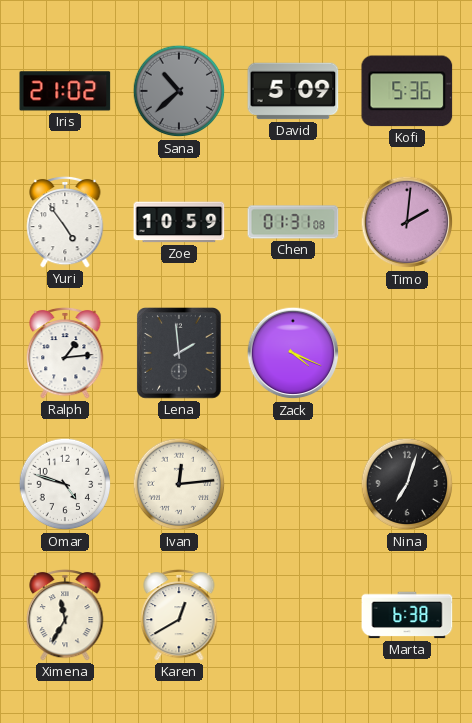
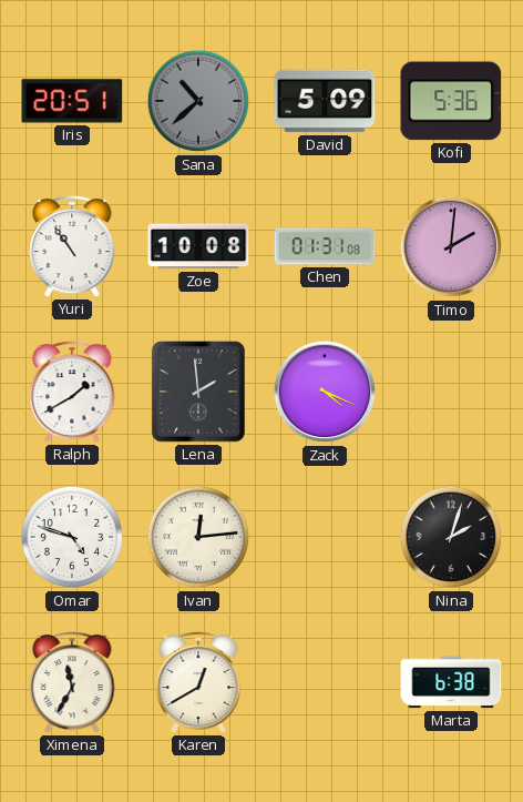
Iris: 21:02 -> 20:51 (72, 101)
Yuri: 4:54 -> 10:54 (72, 246)
Zoe: 10:59 -> 10:08 (198, 246)
Ralph: 1:14 -> 1:40 (72, 392)
Nina: 7:03 -> 2:03 (451, 537)
